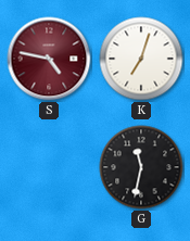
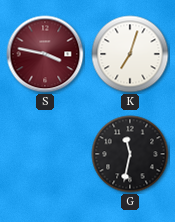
S: 4:47 -> 3:47 (45, 54)
